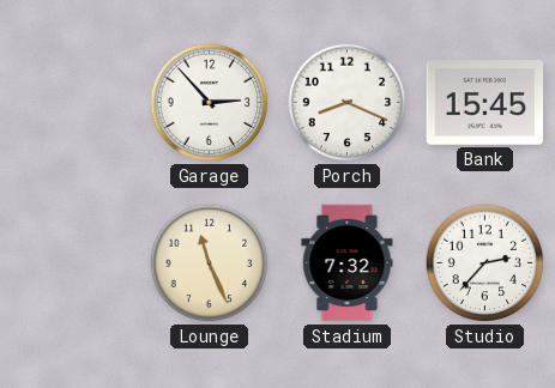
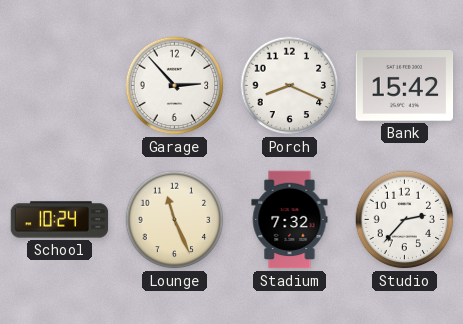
Bank: 15:45 -> 15:42 (405, 86)
School: none -> 10:24 (60, 220)
